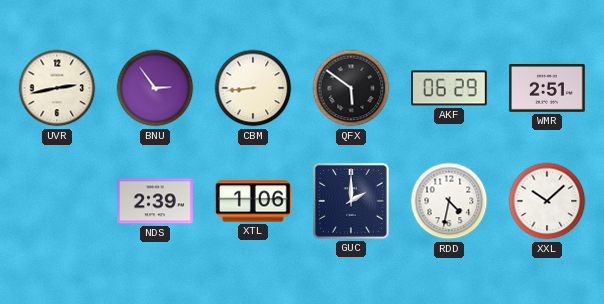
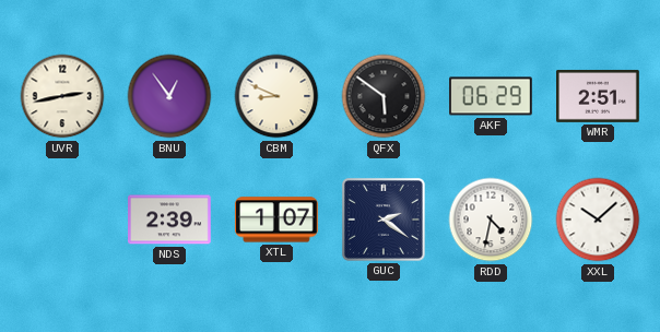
BNU: 2:54 -> 12:54 (169, 96)
CBM: 8:44 -> 8:49 (276, 96)
XTL: 1:06 -> 1:07 (276, 220)
GUC: 2:00 -> 2:21 (384, 220)
